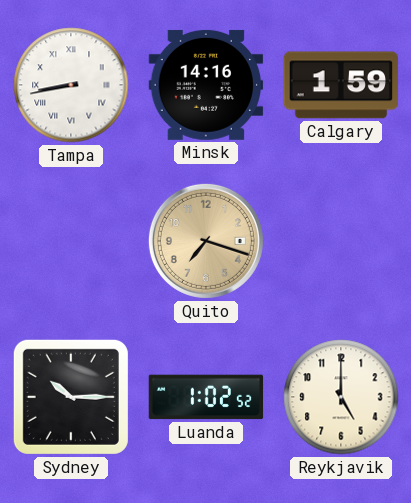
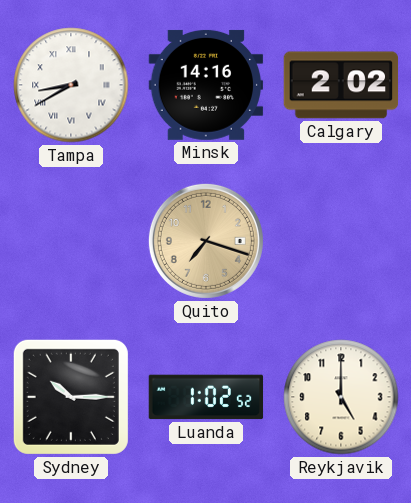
Tampa: 8:43 -> 8:40 (71, 85)
Calgary: 1:59 -> 2:02 (341, 85)
